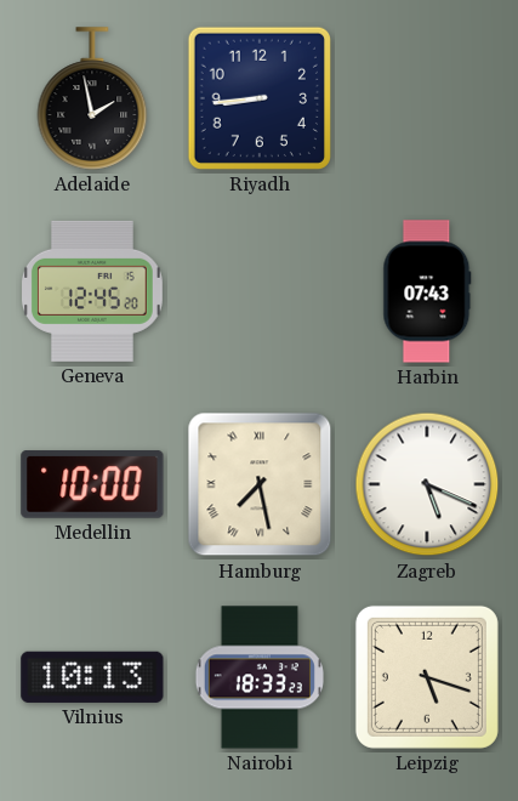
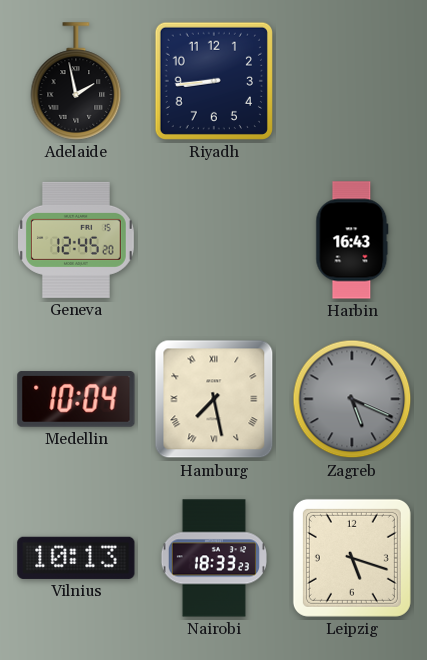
Harbin: 07:43 -> 16:43 (352, 240)
Medellin: 10:00 -> 10:04 (76, 400)
Zagreb dial: white -> grey (352, 399)
